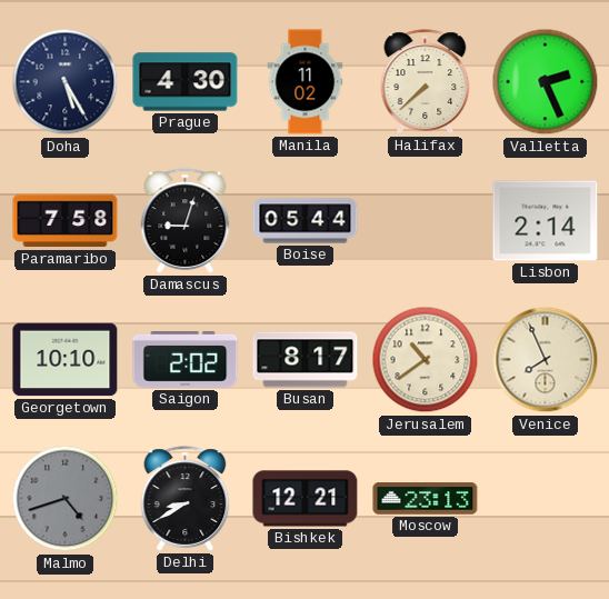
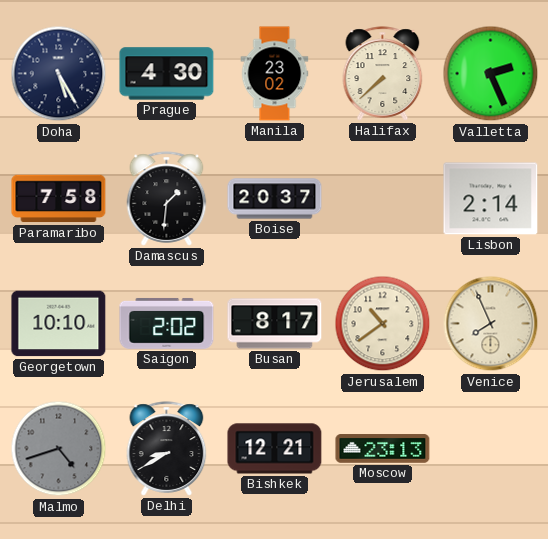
Manila: 11:02 -> 23:02 (275, 74)
Damascus: 9:03 -> 1:31 (167, 199)
Boise: 05:44 -> 20:37 (275, 199)
